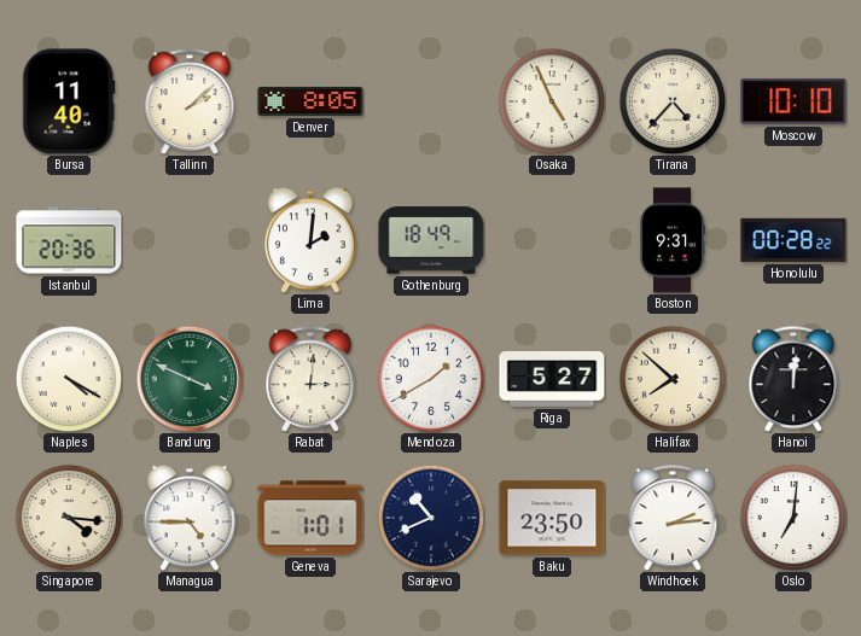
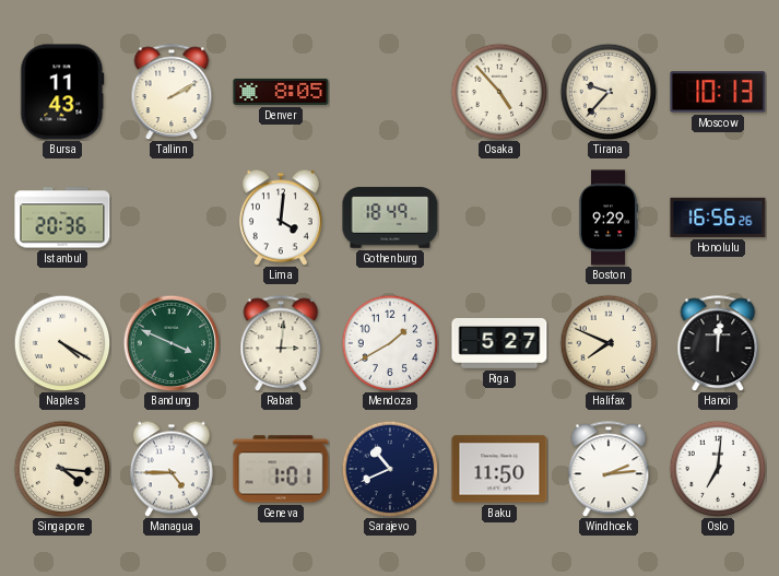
Bursa: 11:40 -> 11:43 (62, 92)
Tallinn: 2:08 -> 2:10 (172, 92)
Osaka: 4:56 -> 4:53 (499, 92)
Tirana: 4:37 -> 9:37 (609, 92)
Moscow: 10:10 -> 10:13 (718, 92)
Lima: 2:01 -> 4:01 (281, 218)
Boston: 9:31 -> 9:29 (609, 218)
Honolulu: 00:28 -> 16:56 (718, 218)
Halifax: 7:52 -> 7:49 (609, 343)
Baku: 23:50 -> 11:50 (499, 469)
